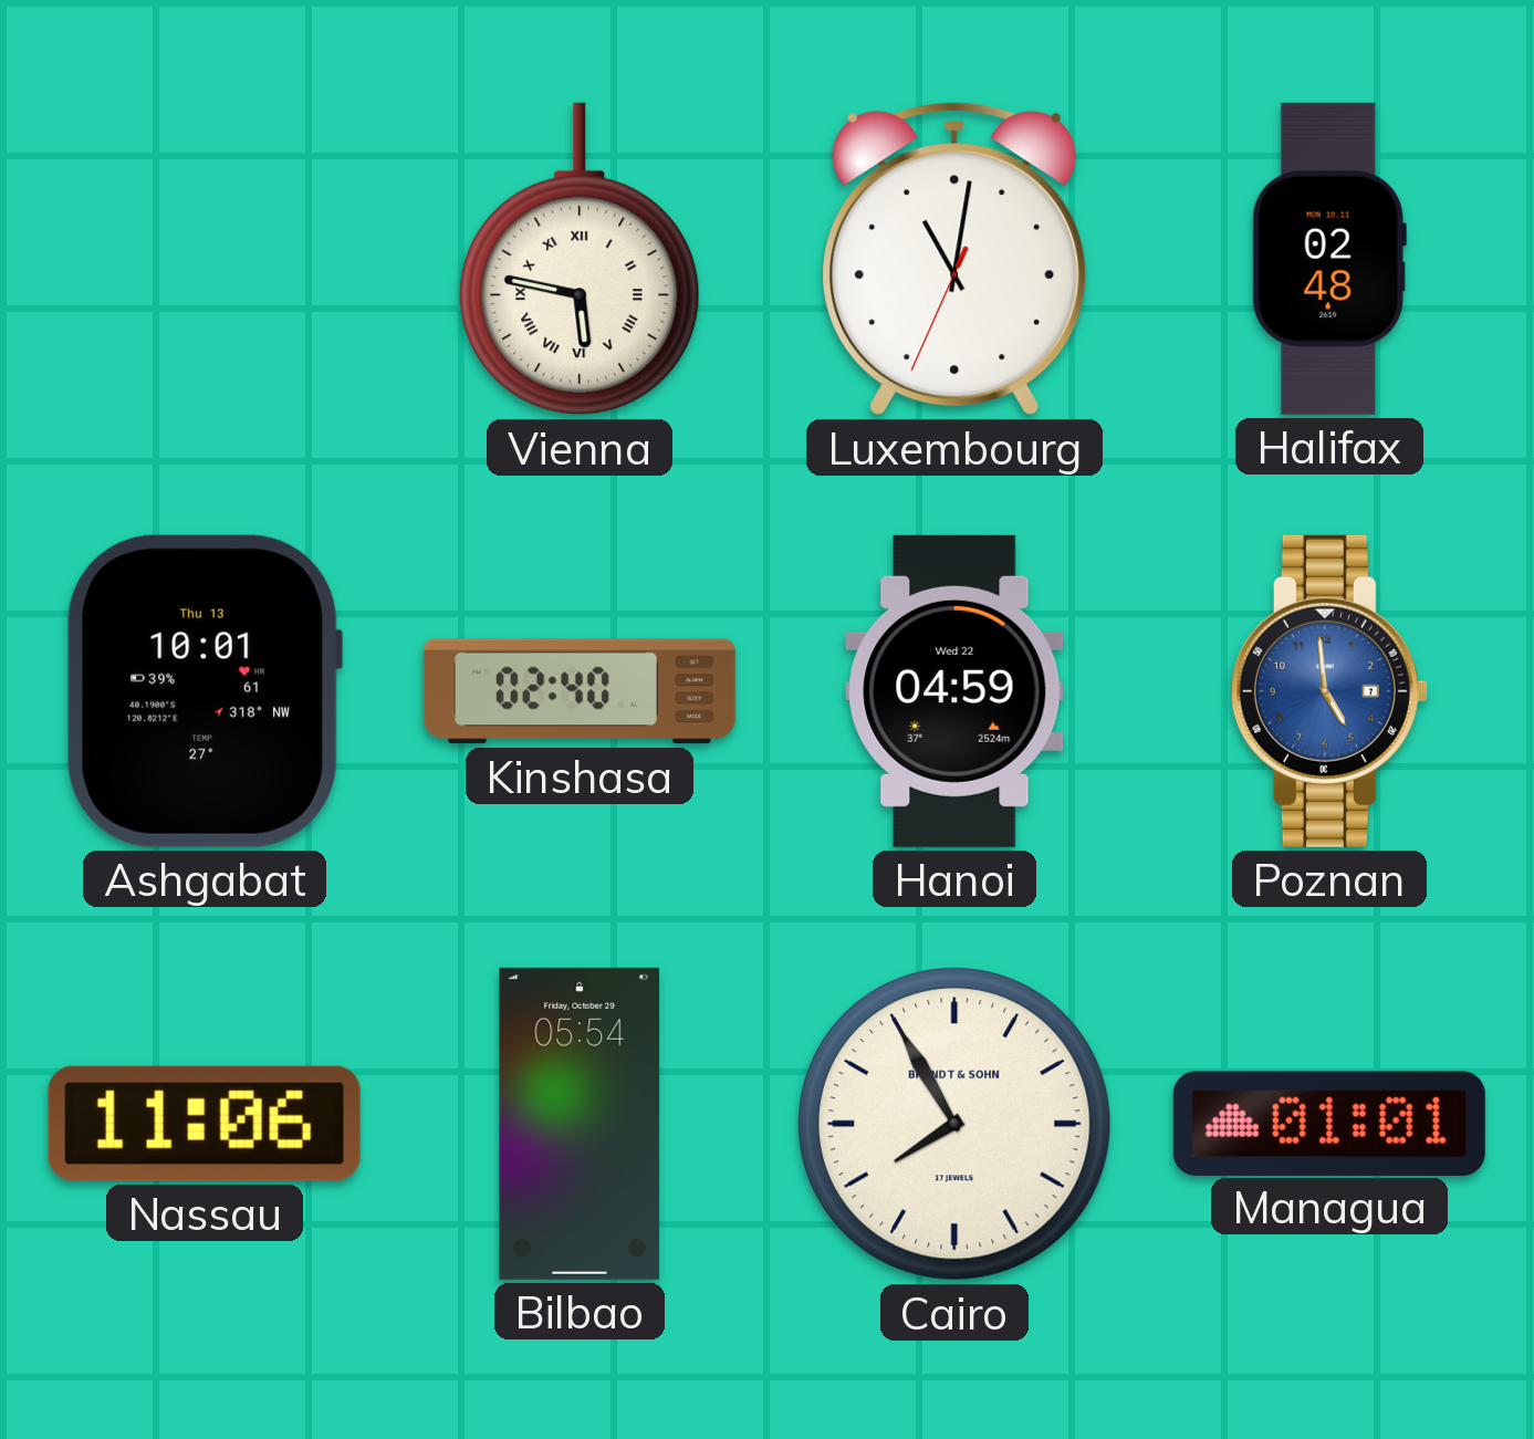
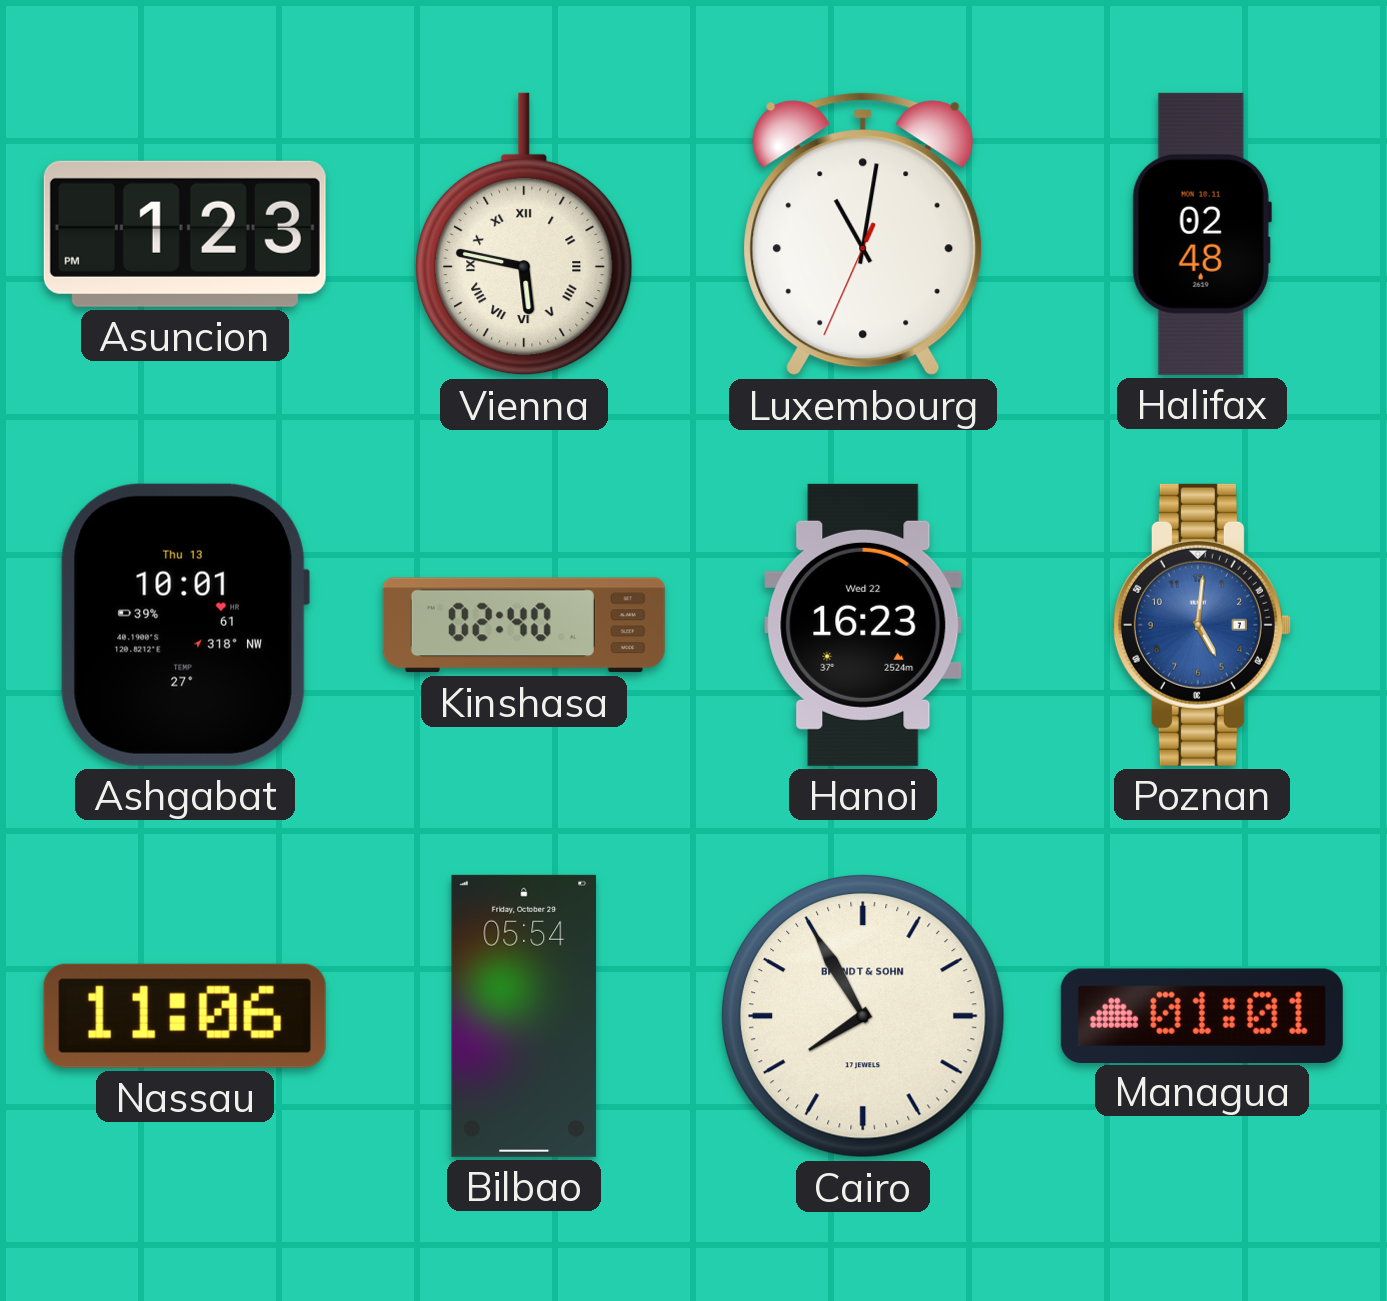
Asuncion: none -> 1:23 (185, 234)
Hanoi: 04:59 -> 16:23 (863, 625)
Poznan: 4:59 -> 5:01 (1202, 625)
